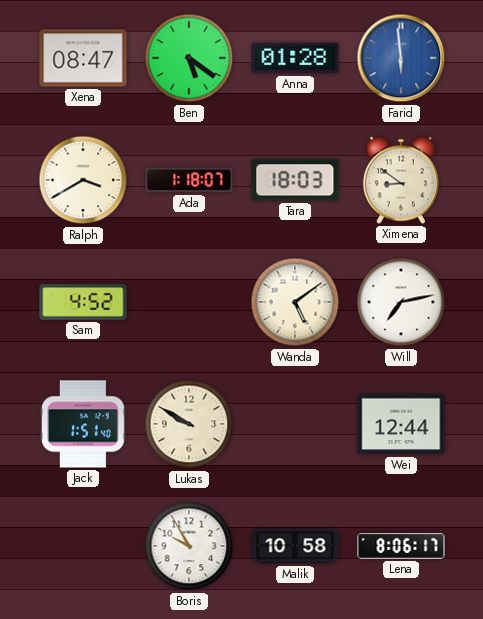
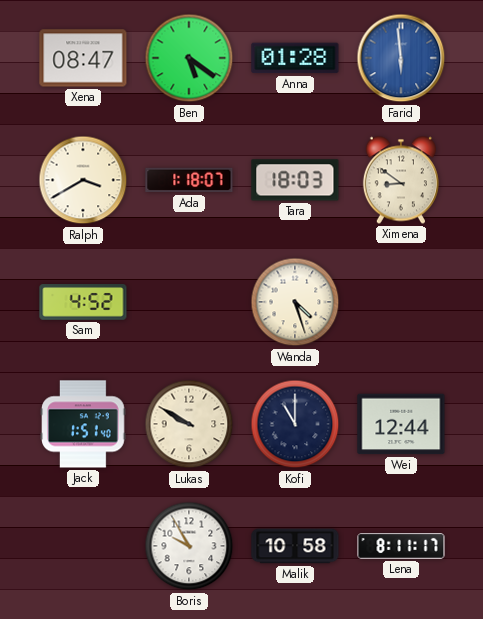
Wanda: 5:09 -> 4:27 (295, 302)
Will: 7:13 -> none (401, 302)
Kofi: none -> 11:00 (295, 424)
Lena: 8:06 -> 8:11 (401, 546)
